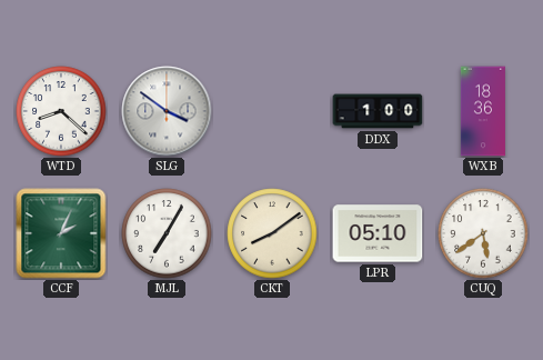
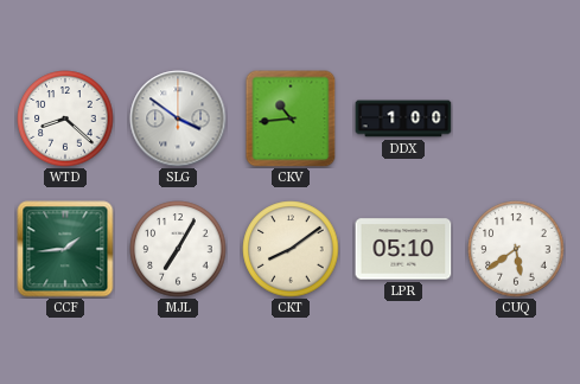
CKV: none -> 10:44 (291, 119)
WXB: 18:36 -> none (483, 111)
CCF: 2:04 -> 1:44 (65, 249)
